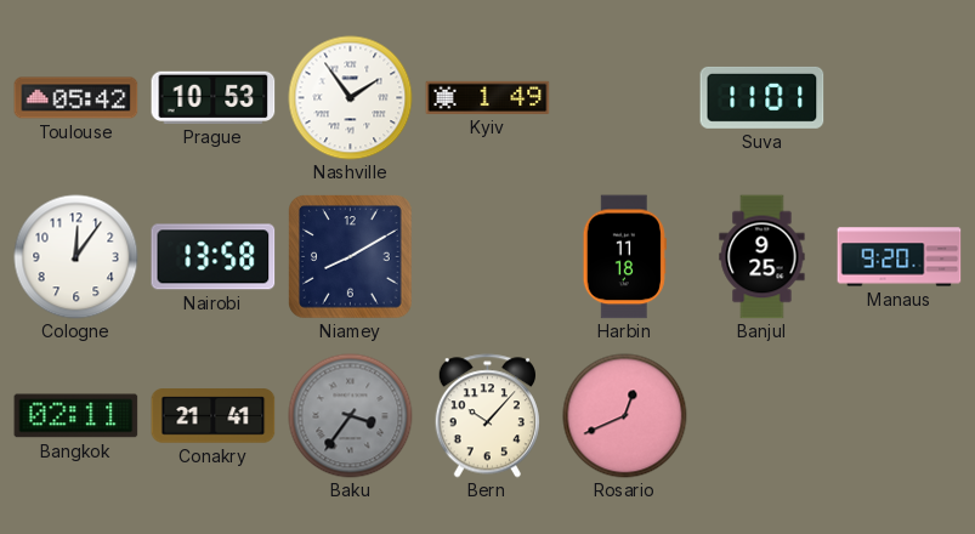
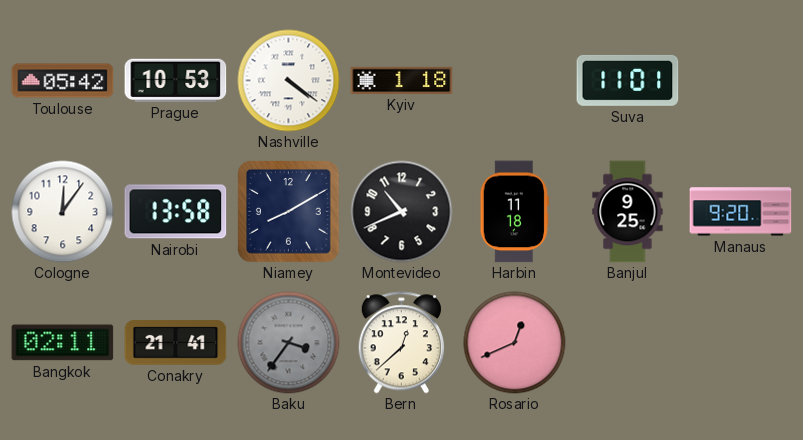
Nashville: 1:54 -> 4:21 (289, 81)
Kyiv: 1:49 -> 1:18 (402, 80)
Montevideo: none -> 10:41 (402, 212)
Bern: 10:07 -> 12:38 (401, 343)
